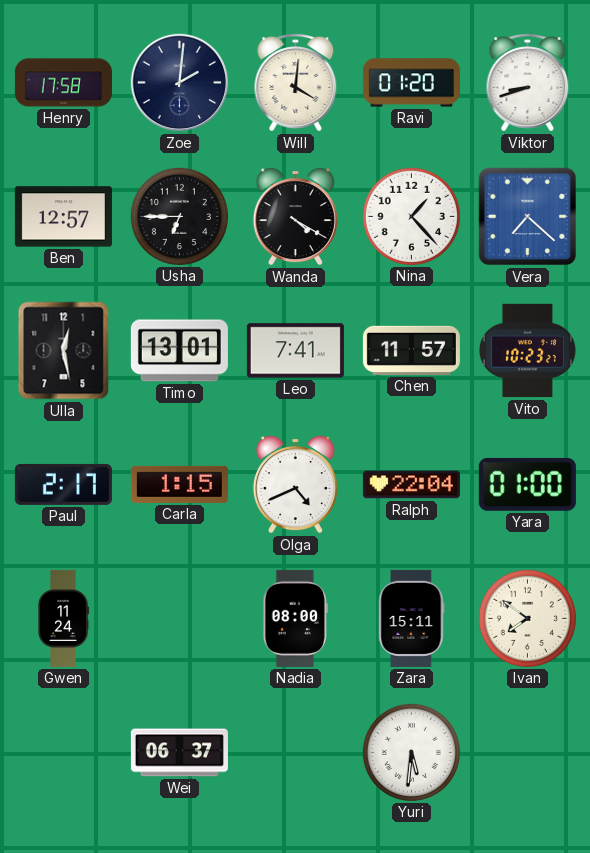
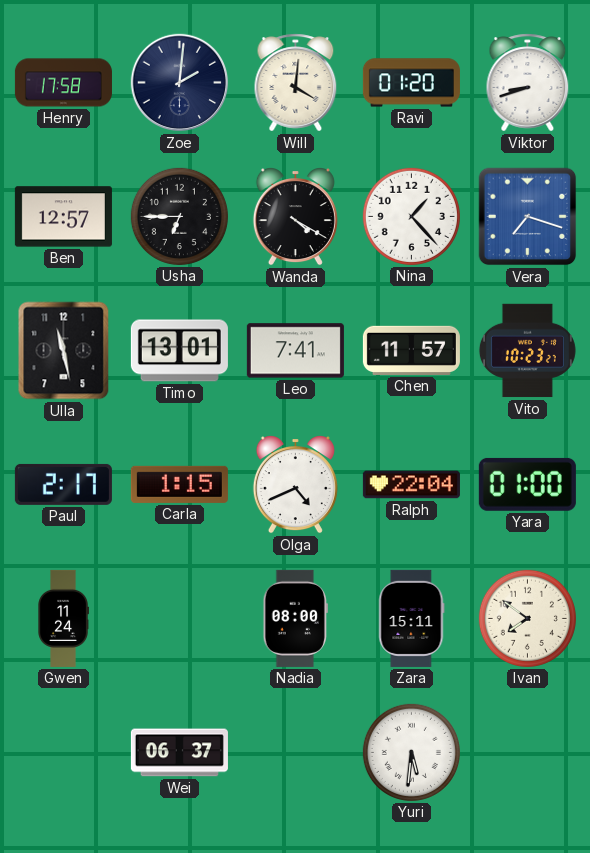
Vera: 7:22 -> 7:18 (528, 217)
Ulla: 12:28 -> 11:28 (64, 351)
